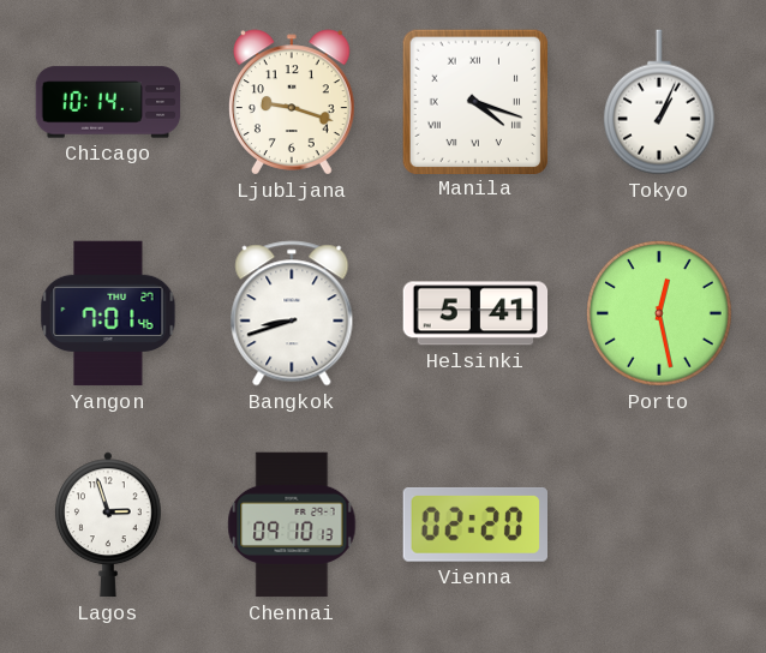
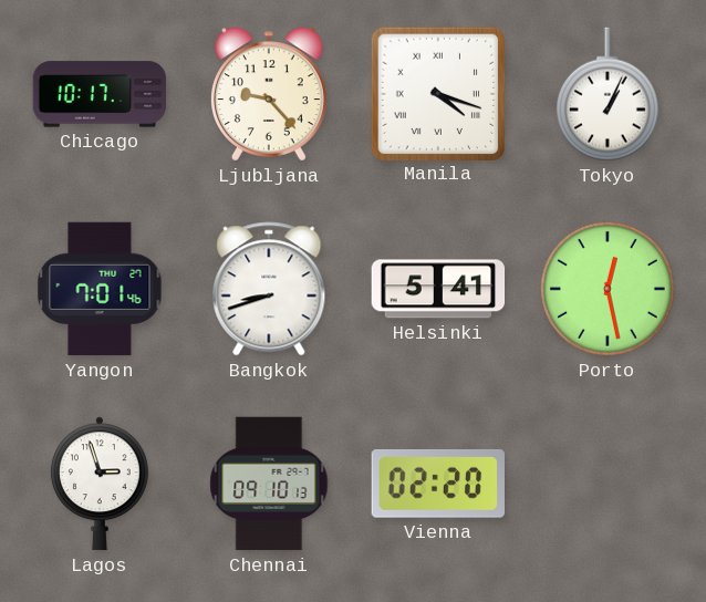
Chicago: 10:14 -> 10:17 (100, 94)
Ljubljana: 9:18 -> 9:23 (270, 94)
